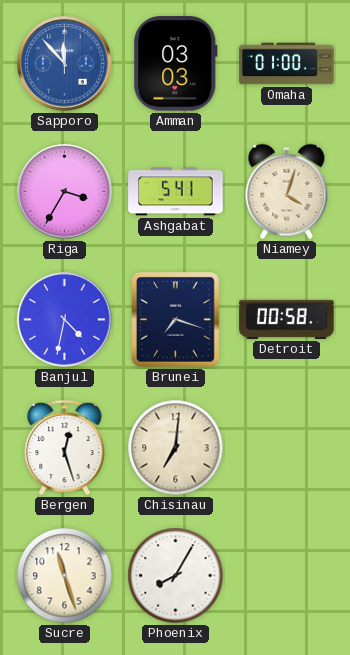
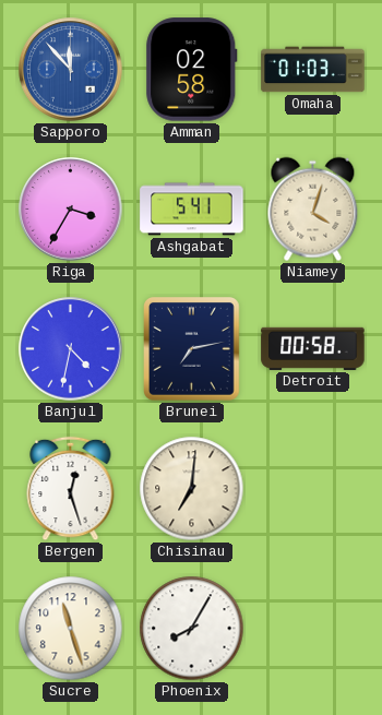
Amman: 03:03 -> 02:58 (192, 70)
Omaha: 01:00 -> 01:03 (313, 70)
Brunei: 7:18 -> 7:13 (192, 349)
